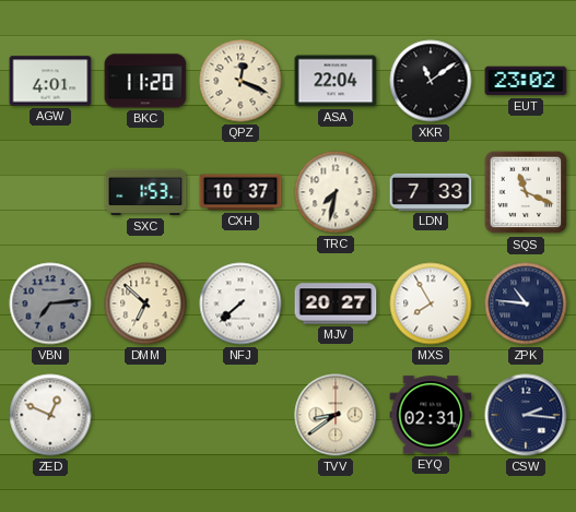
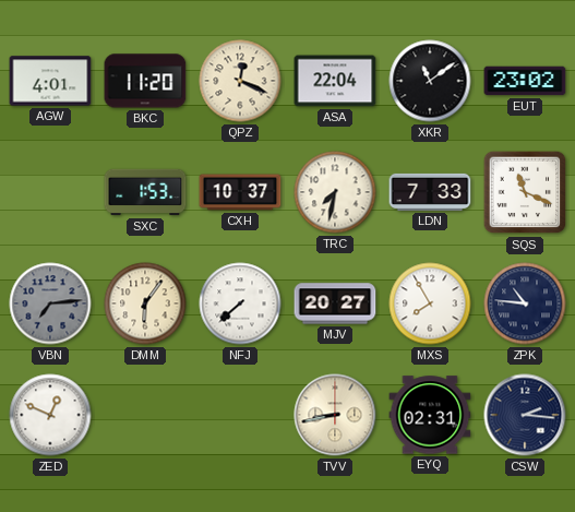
DMM: 6:52 -> 6:06 (145, 303)
TVV: 8:39 -> 8:43 (335, 415)
